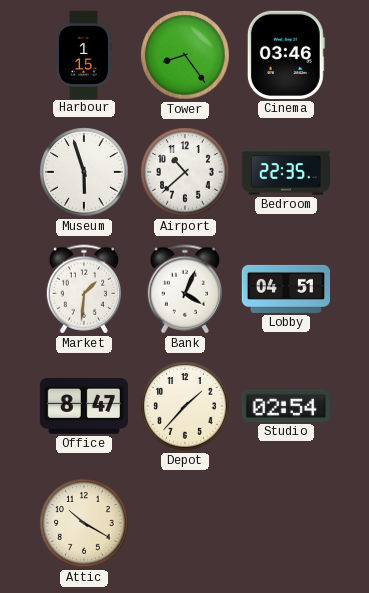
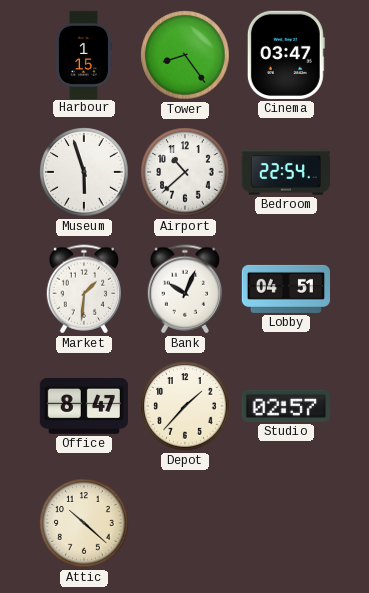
Cinema: 03:46 -> 03:47 (286, 55)
Bedroom: 22:35 -> 22:54 (285, 172)
Bank: 4:04 -> 10:04 (184, 289)
Studio: 02:54 -> 02:57 (286, 406)
Attic: 10:20 -> 10:22 (84, 523)
